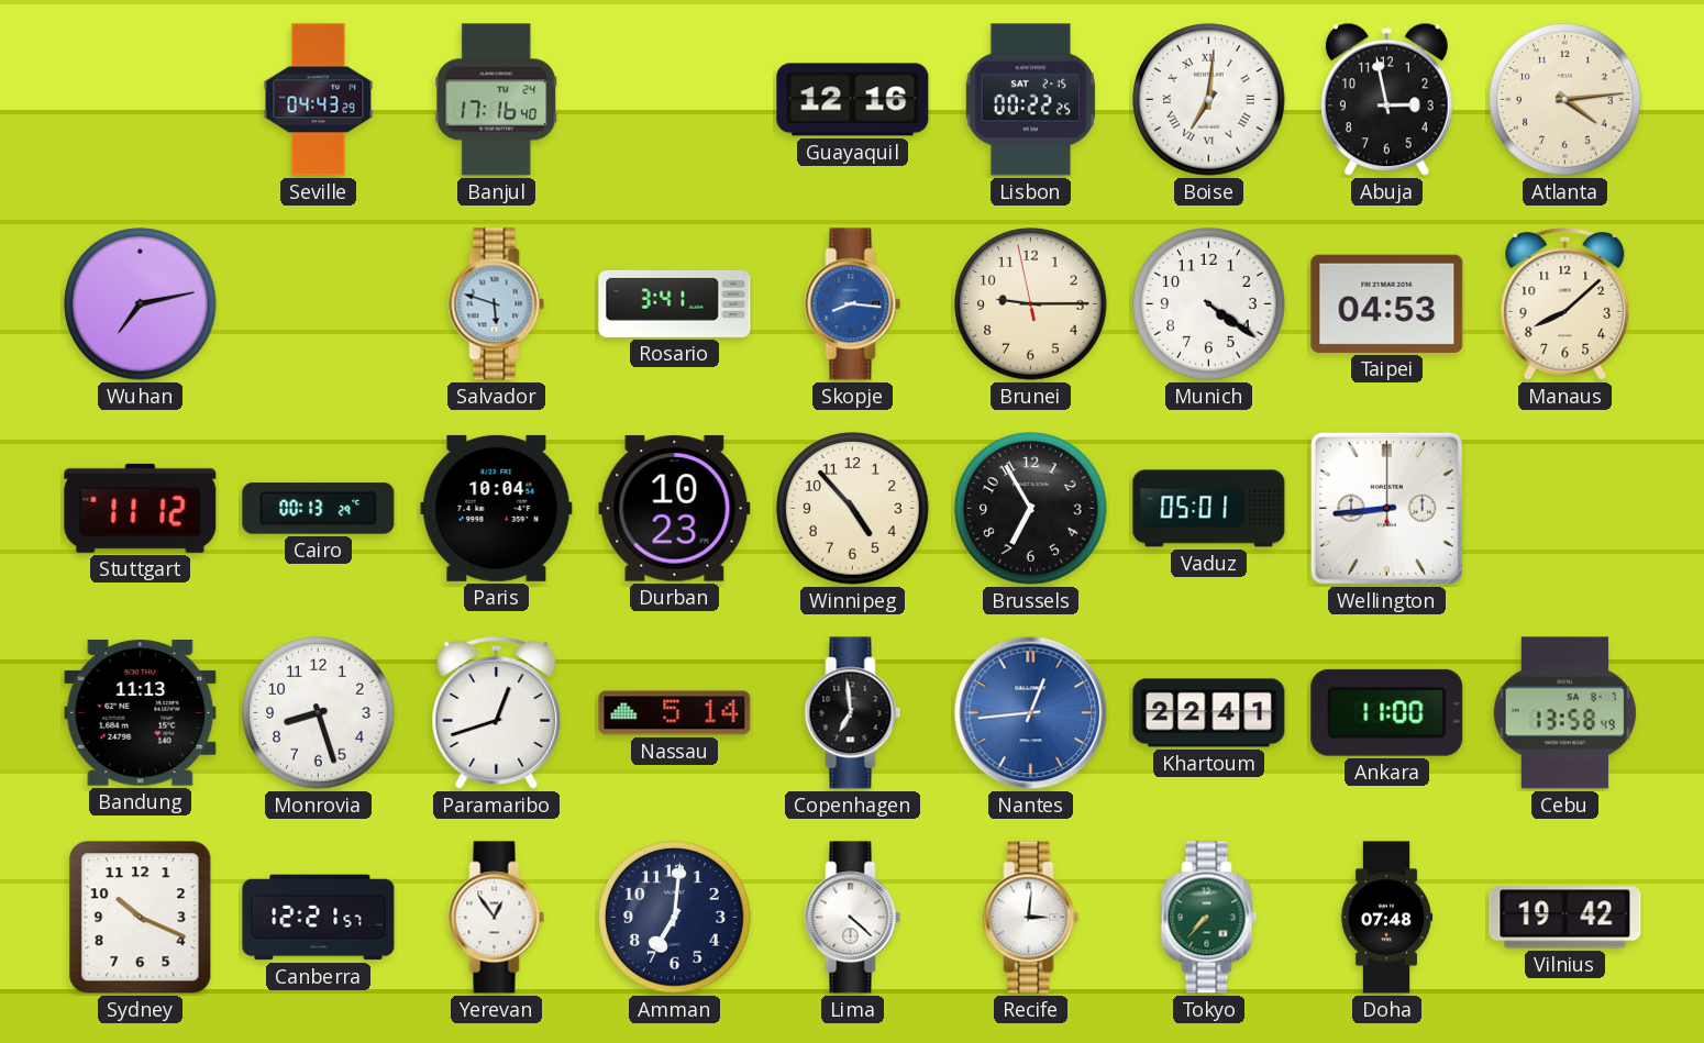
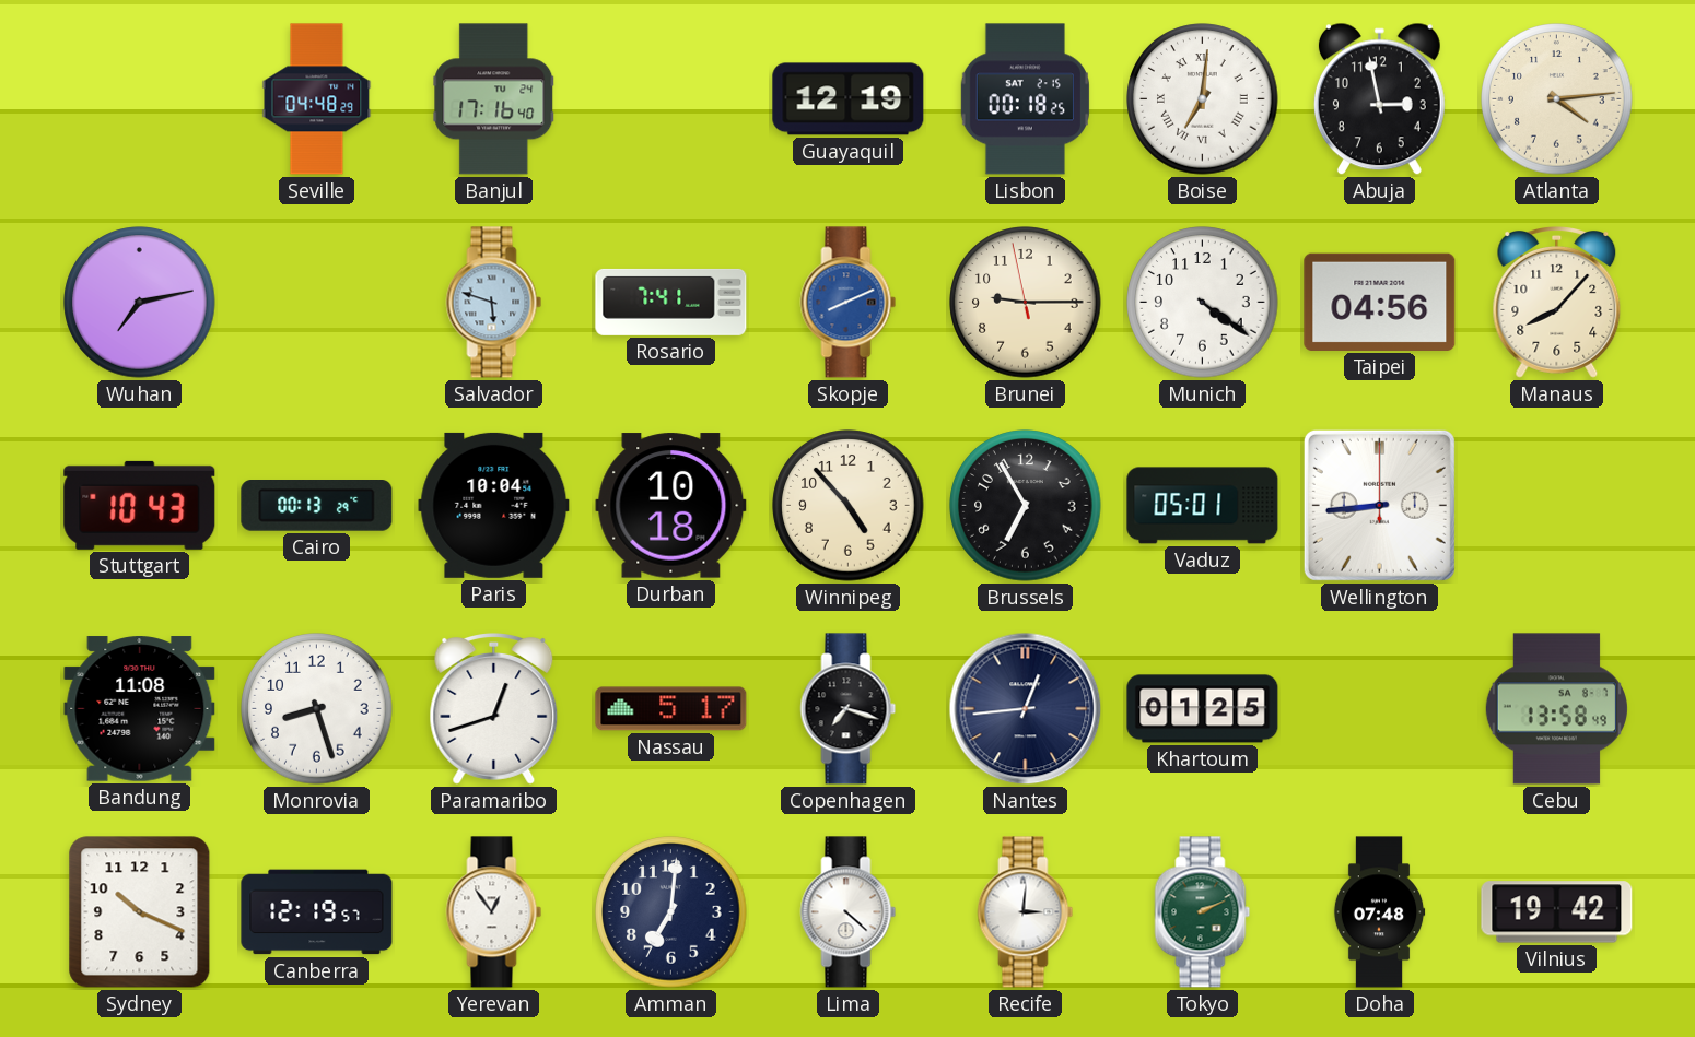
Seville: 04:43 -> 04:48 (317, 99)
Guayaquil: 12:16 -> 12:19 (849, 99)
Lisbon: 00:22 -> 00:18 (1025, 99)
Rosario: 3:41 -> 7:41 (671, 302)
Skopje: 8:16 -> 8:11 (849, 303)
Taipei: 04:53 -> 04:56 (1380, 302)
Manaus: 8:08 -> 8:07 (1557, 303)
Stuttgart: 11:12 -> 10:43 (140, 505)
Durban: 10:23 -> 10:18 (671, 506)
Bandung: 11:13 -> 11:08 (140, 709)
Nassau: 5:14 -> 5:17 (671, 709)
Copenhagen: 6:59 -> 7:18 (849, 709)
Nantes dial: blue -> navy (1026, 709)
Khartoum: 22:41 -> 01:25 (1203, 709)
Ankara: 11:00 -> none (1387, 712)
Canberra: 12:21 -> 12:19 (317, 912)
Tokyo: 7:37 -> 2:11 (1203, 912)
